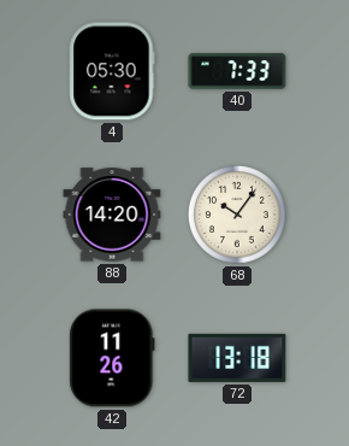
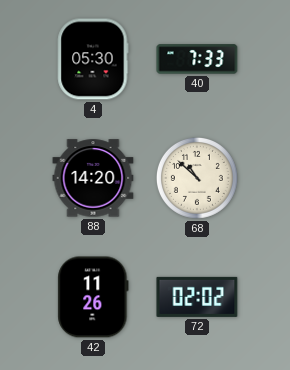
68: 10:06 -> 10:52 (197, 178)
72: 13:18 -> 02:02 (197, 297)
